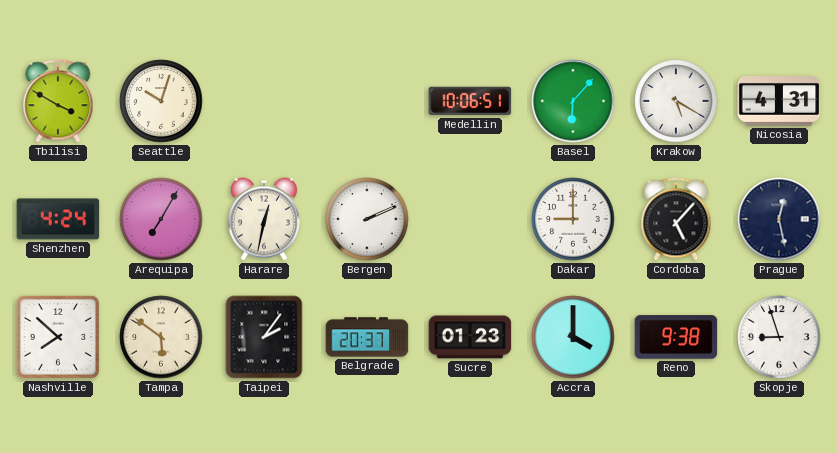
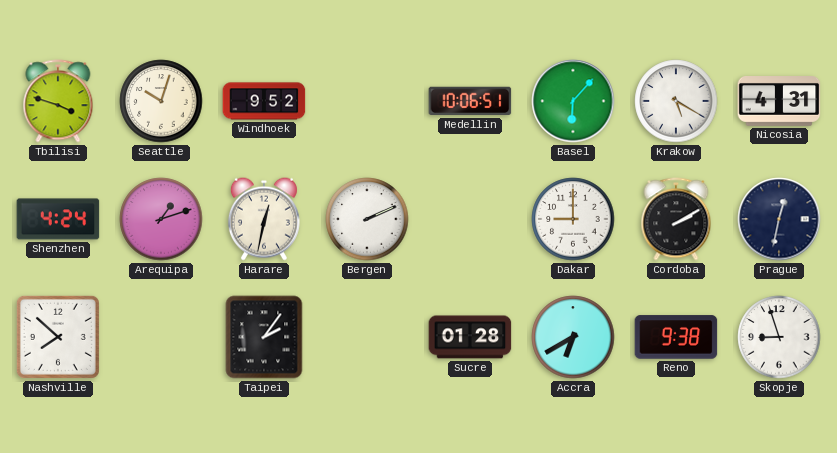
Tbilisi: 3:50 -> 3:48 (58, 101)
Windhoek: none -> 9:52 (264, 101)
Arequipa: 7:05 -> 1:12 (161, 219)
Cordoba: 5:07 -> 2:10 (676, 219)
Prague: 12:28 -> 12:32 (779, 219)
Tampa: 5:51 -> none (161, 337)
Belgrade: 20:37 -> none (367, 337)
Sucre: 01:23 -> 01:28 (470, 337)
Accra: 4:00 -> 6:40 (573, 337)
